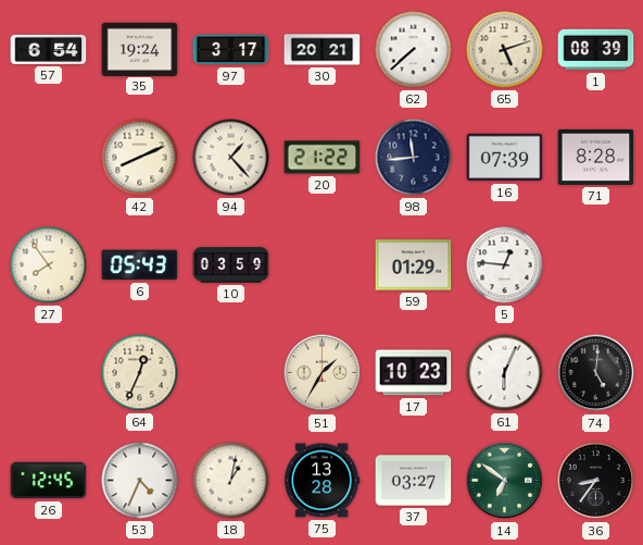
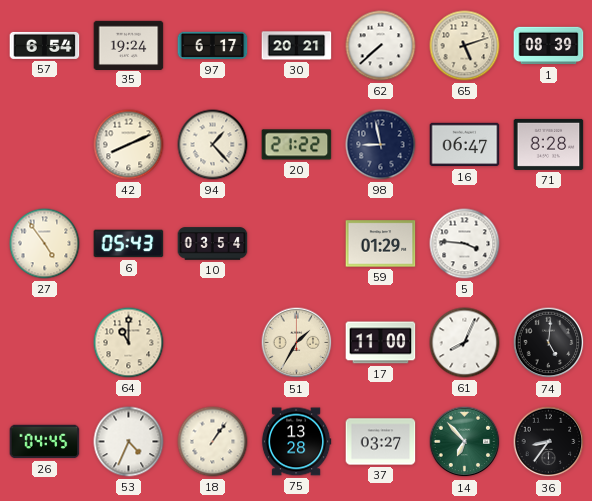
97: 3:17 -> 6:17 (213, 46)
98: 11:44 -> 8:58 (381, 145)
16: 07:39 -> 06:47 (465, 145)
27: 7:54 -> 4:54 (45, 244)
10: 03:59 -> 03:54 (213, 244)
5: 12:46 -> 3:46 (465, 244)
64: 12:34 -> 11:00 (129, 343)
17: 10:23 -> 11:00 (381, 343)
61: 6:04 -> 8:04 (465, 343)
26: 12:45 -> 04:45 (45, 442)
18: 1:02 -> 1:06 (213, 442)
14: 6:51 -> 6:53 (465, 442)
